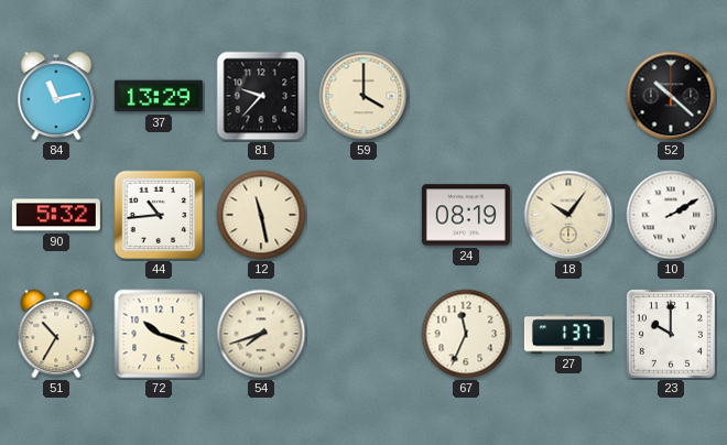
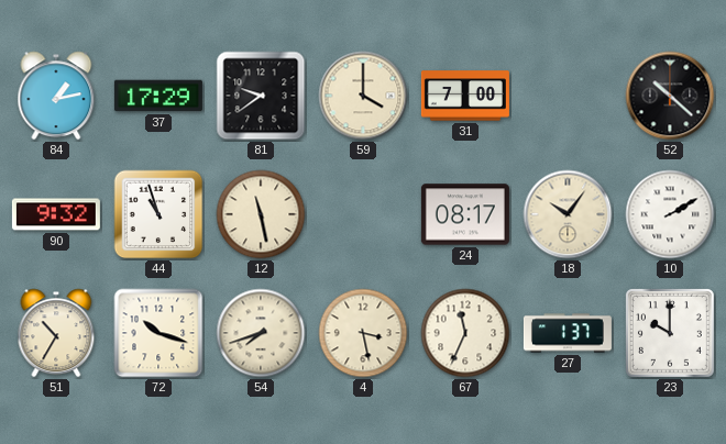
84: 11:13 -> 1:13 (56, 96)
37: 13:29 -> 17:29 (158, 96)
81: 9:37 -> 9:39 (261, 96)
31: none -> 7:00 (465, 96)
90: 5:32 -> 9:32 (56, 214)
44: 10:44 -> 10:57 (158, 214)
24: 08:19 -> 08:17 (465, 214)
4: none -> 3:28 (363, 333)
